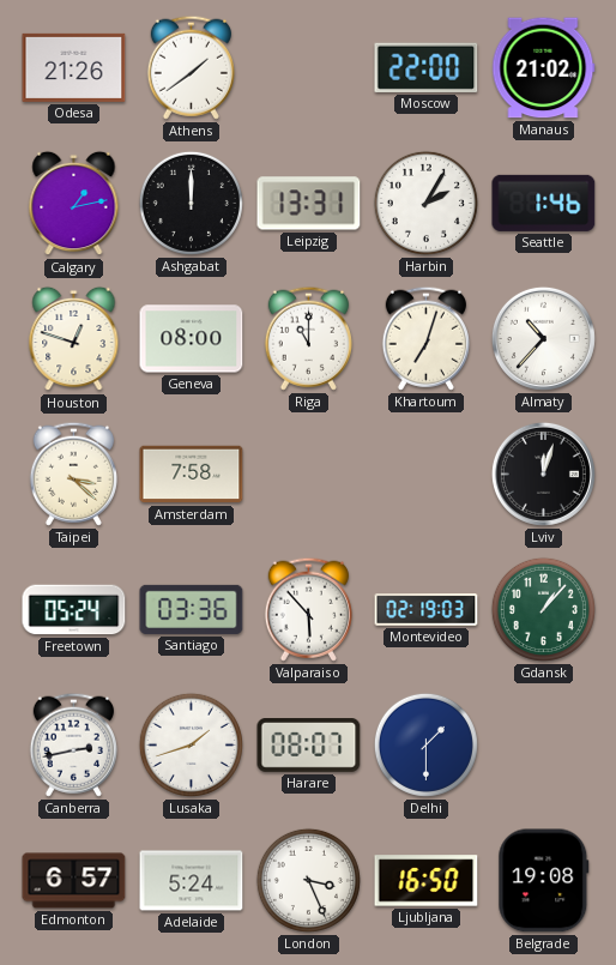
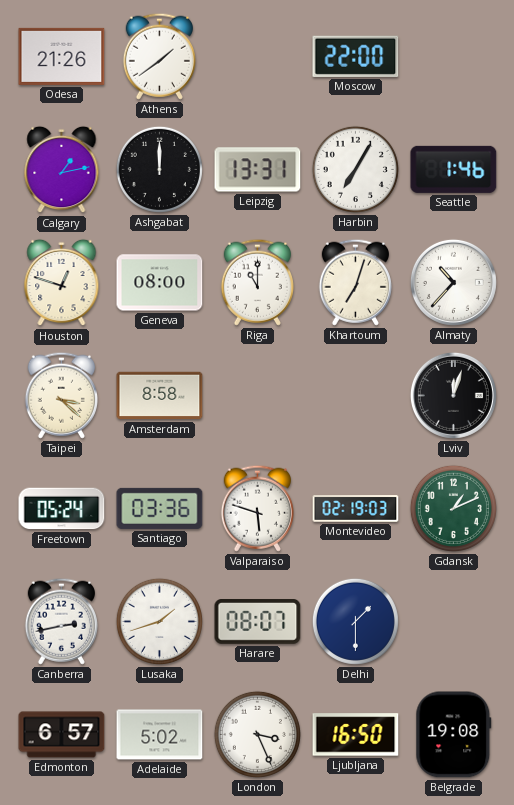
Manaus: 21:02 -> none (544, 68)
Harbin: 2:05 -> 7:05 (355, 169)
Amsterdam: 7:58 -> 8:58 (160, 396)
Valparaiso: 5:53 -> 5:48 (257, 508)
Gdansk: 1:07 -> 1:11 (453, 508)
Adelaide: 5:24 -> 5:02 (160, 735)
